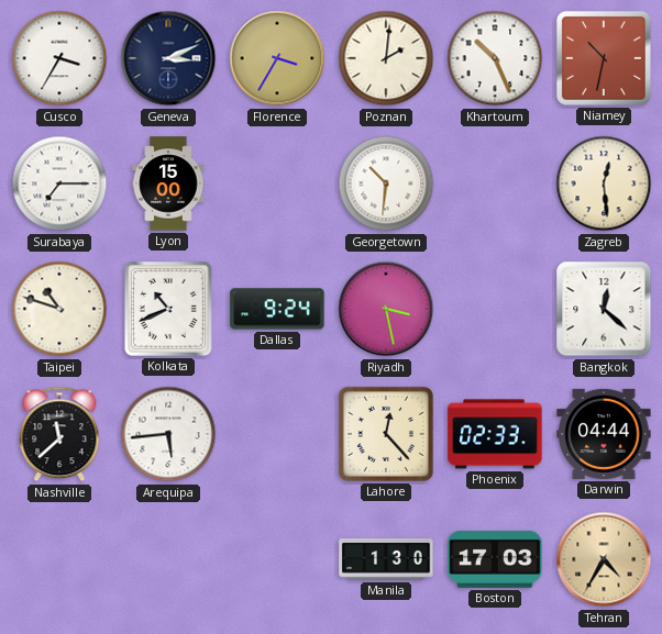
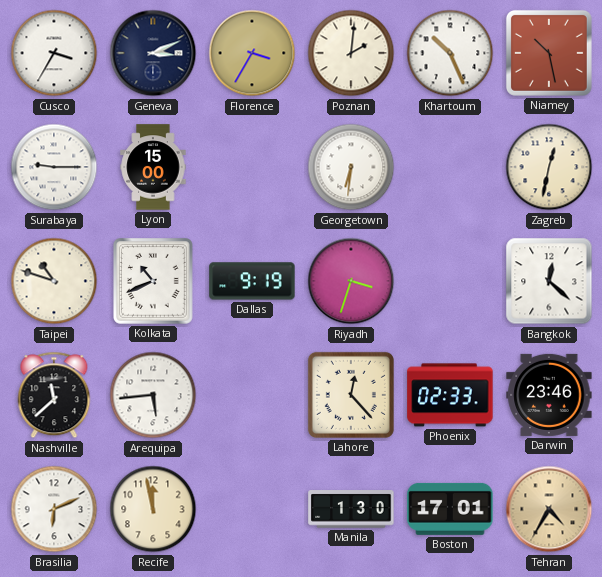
Niamey: 10:32 -> 10:28 (549, 53)
Surabaya: 7:15 -> 9:15 (54, 167)
Georgetown: 10:31 -> 6:31 (351, 167)
Zagreb: 12:29 -> 12:32 (549, 167)
Dallas: 9:24 -> 9:19 (252, 281)
Riyadh: 3:28 -> 3:33 (351, 281)
Darwin: 04:44 -> 23:46 (549, 395)
Brasilia: none -> 6:11 (54, 509)
Recife: none -> 11:58 (153, 509)
Boston: 17:03 -> 17:01 (450, 509)
